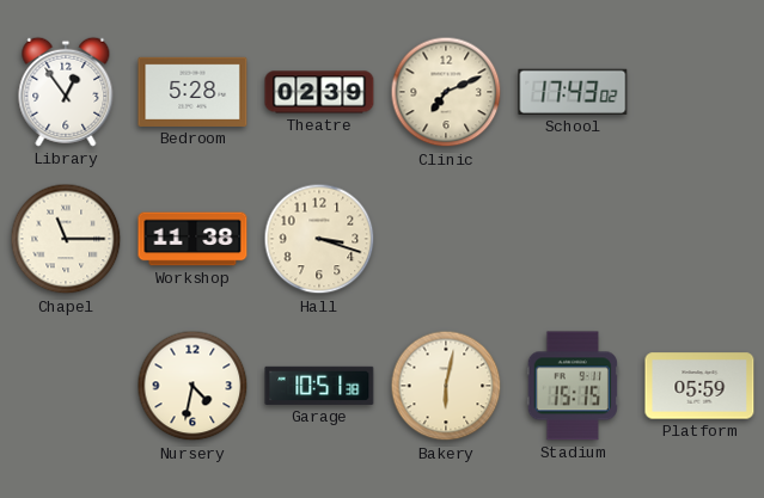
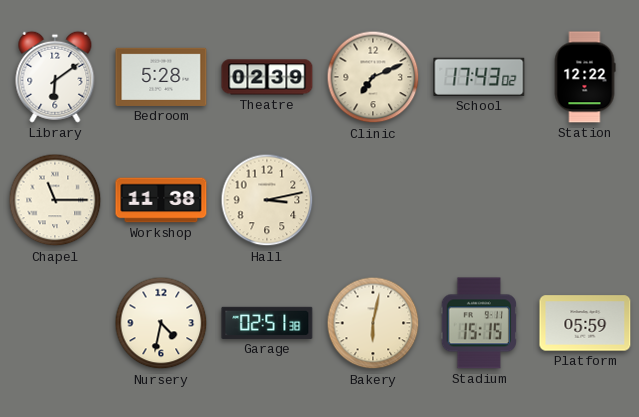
Library: 12:54 -> 6:09 (55, 77)
Station: none -> 12:22 (585, 77)
Hall: 3:18 -> 3:13 (267, 200)
Garage: 10:51 -> 02:51 (267, 323)
